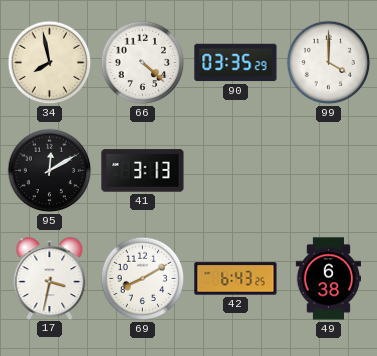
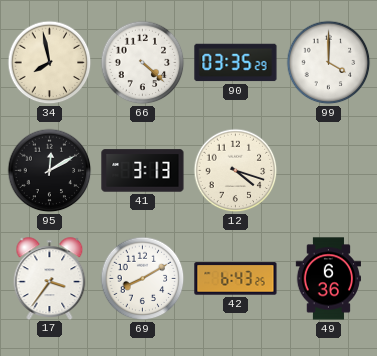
12: none -> 4:18 (236, 171)
17: 3:32 -> 3:36 (50, 278)
49: 6:38 -> 6:36 (328, 279)
